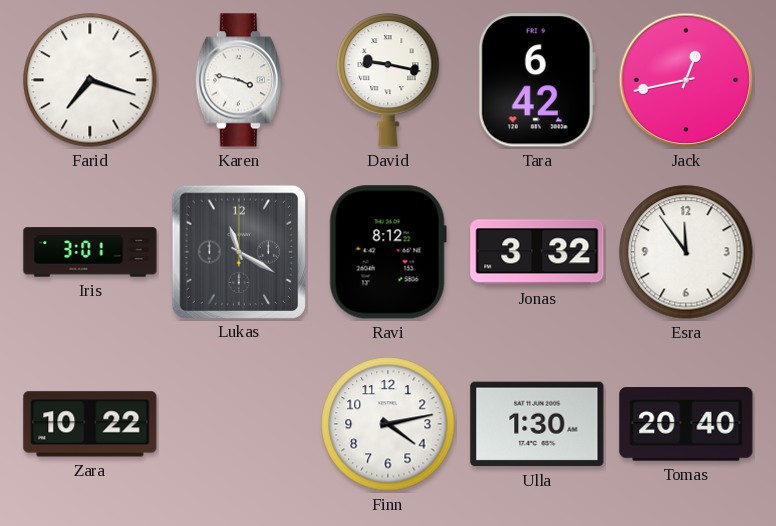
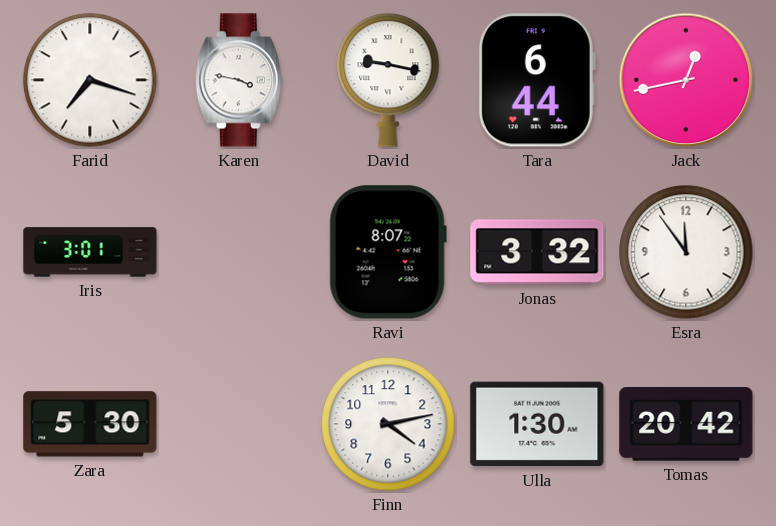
Tara: 6:42 -> 6:44 (537, 80)
Lukas: 11:20 -> none (238, 251)
Ravi: 8:12 -> 8:07 (388, 252)
Zara: 10:22 -> 5:30 (90, 424)
Tomas: 20:40 -> 20:42 (686, 424)
